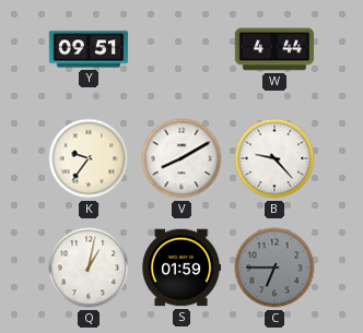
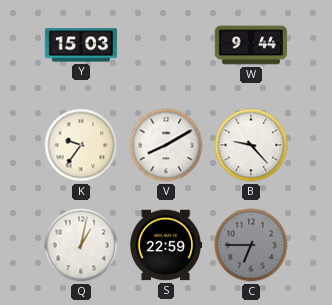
Y: 09:51 -> 15:03 (81, 45)
W: 4:44 -> 9:44 (251, 45)
S: 01:59 -> 22:59 (166, 245)
